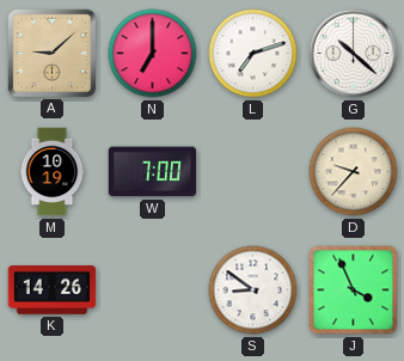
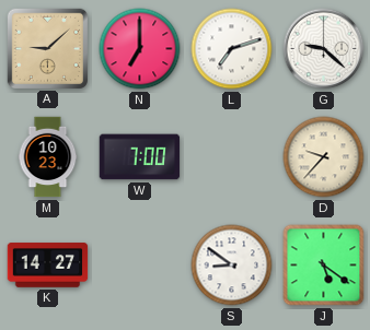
G: 10:22 -> 9:22 (324, 49)
M: 10:19 -> 10:23 (48, 157)
K: 14:26 -> 14:27 (48, 266)
J: 3:56 -> 5:21 (324, 266)
